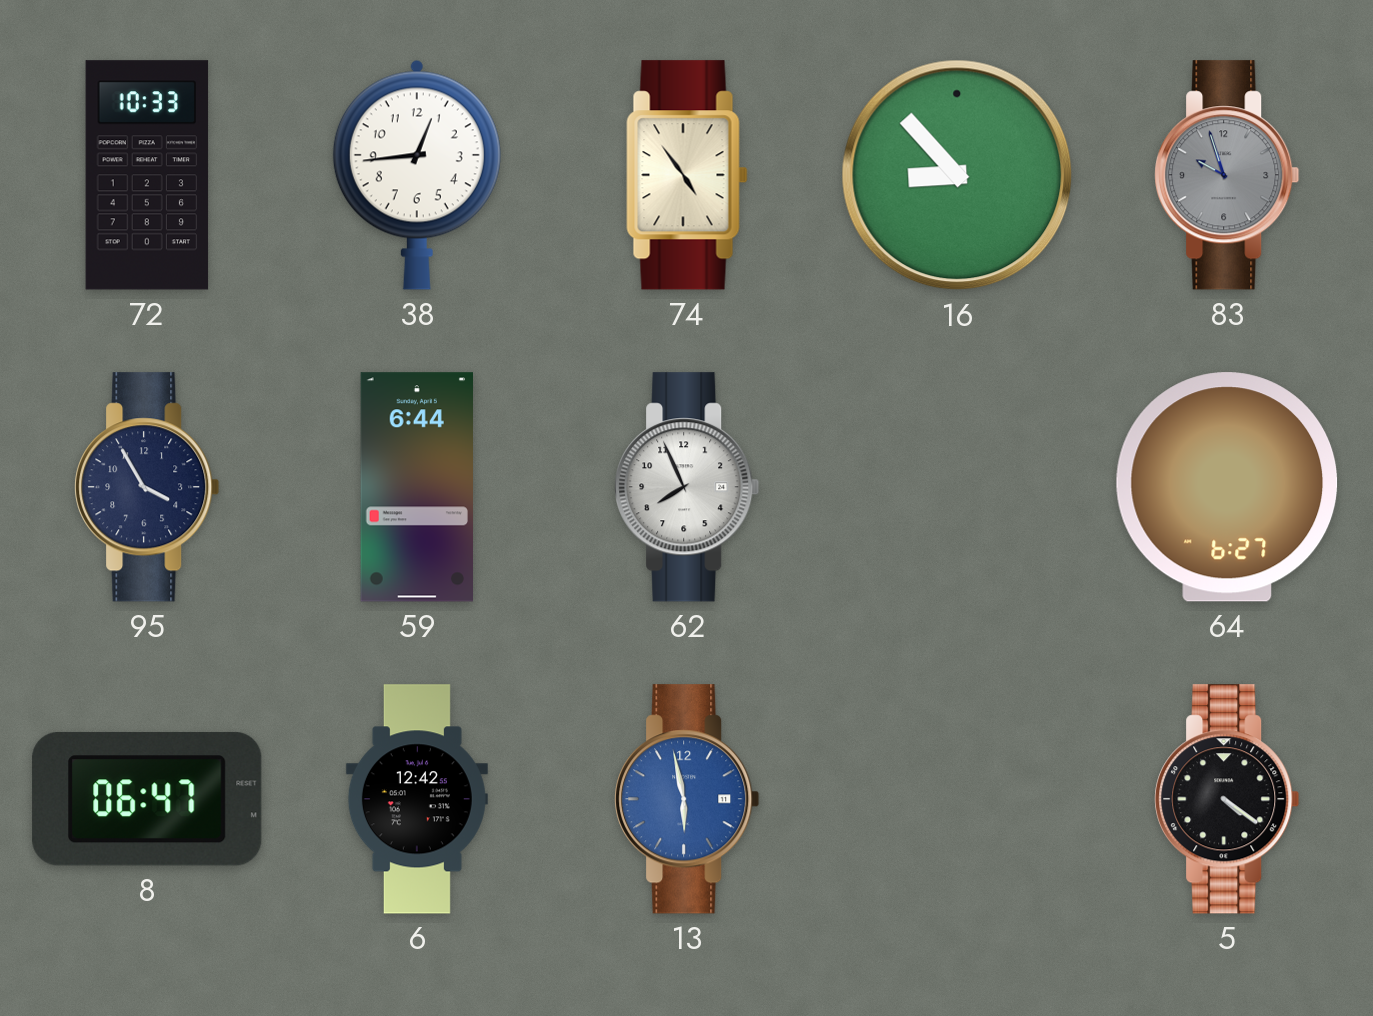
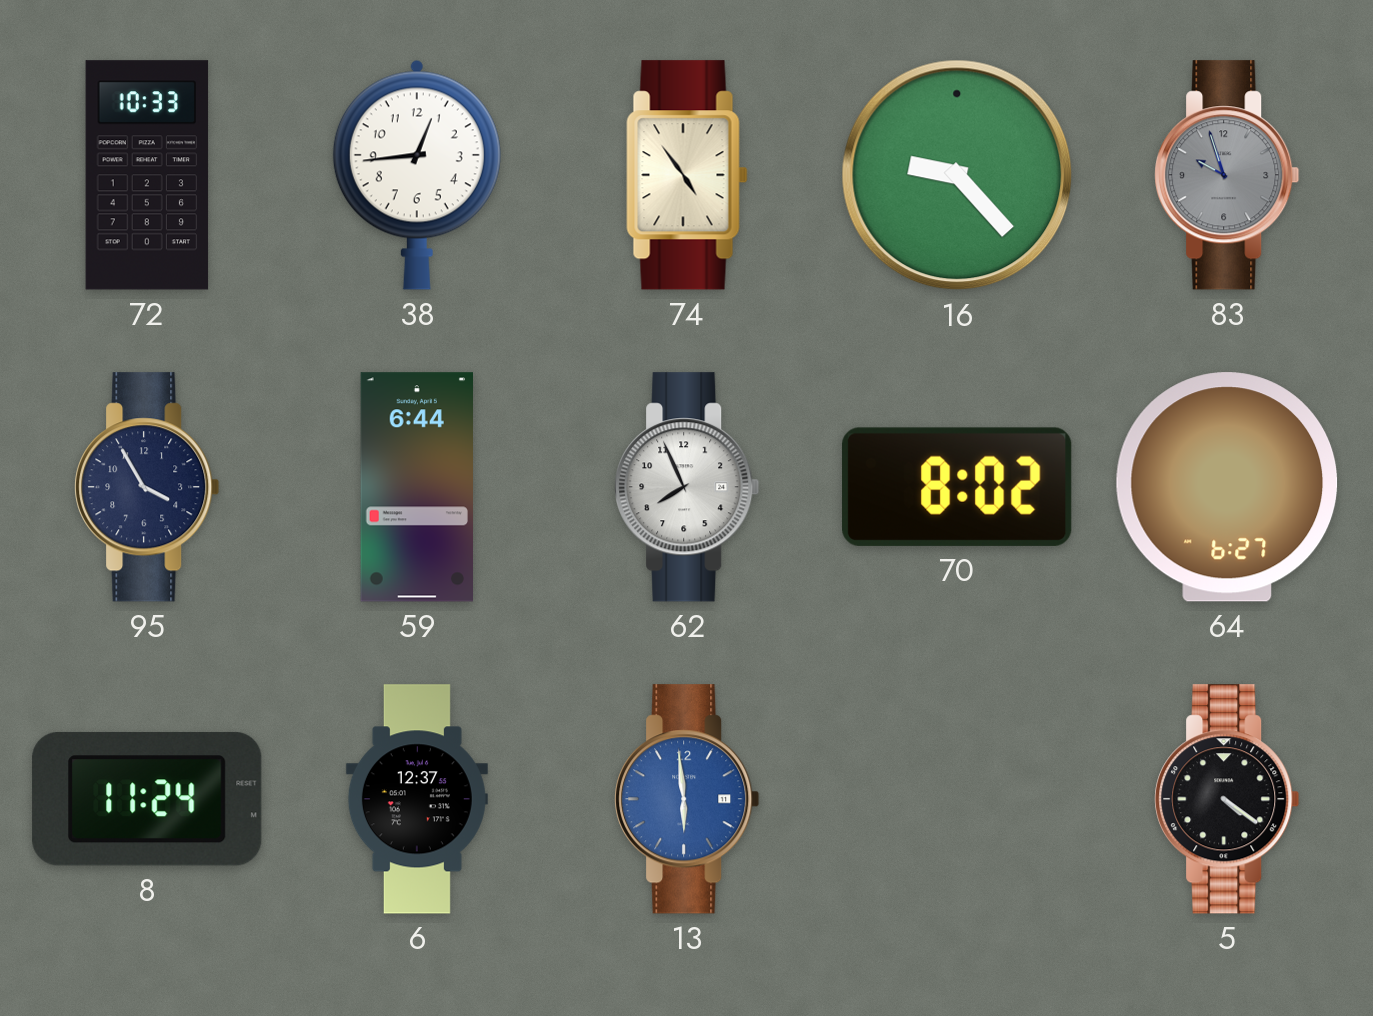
16: 8:53 -> 9:23 (957, 175)
70: none -> 8:02 (957, 487)
8: 06:47 -> 11:24 (147, 799)
6: 12:42 -> 12:37 (417, 799)
13: 5:58 -> 5:59 (687, 799)
